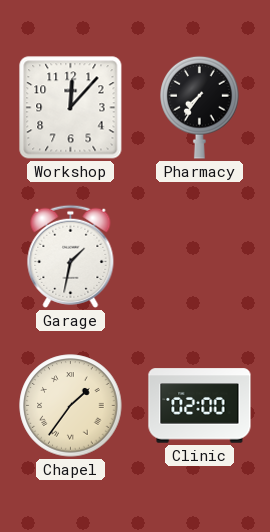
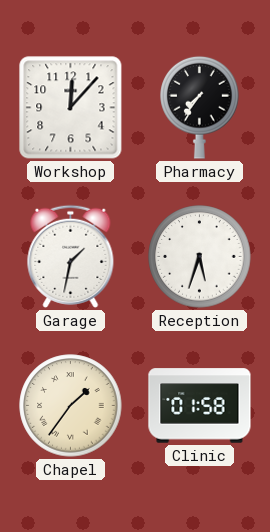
Reception: none -> 5:33 (200, 257)
Clinic: 02:00 -> 01:58 (200, 406)
